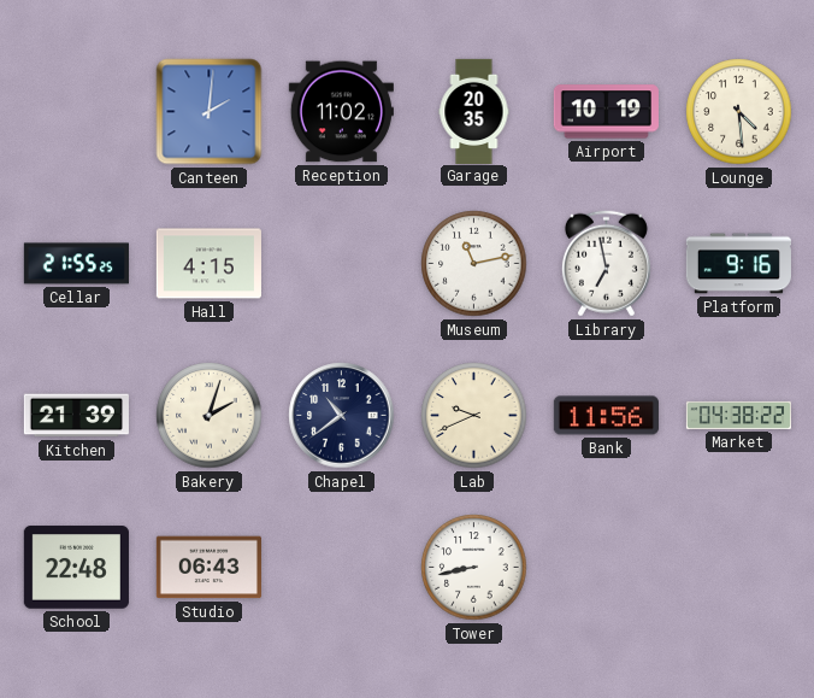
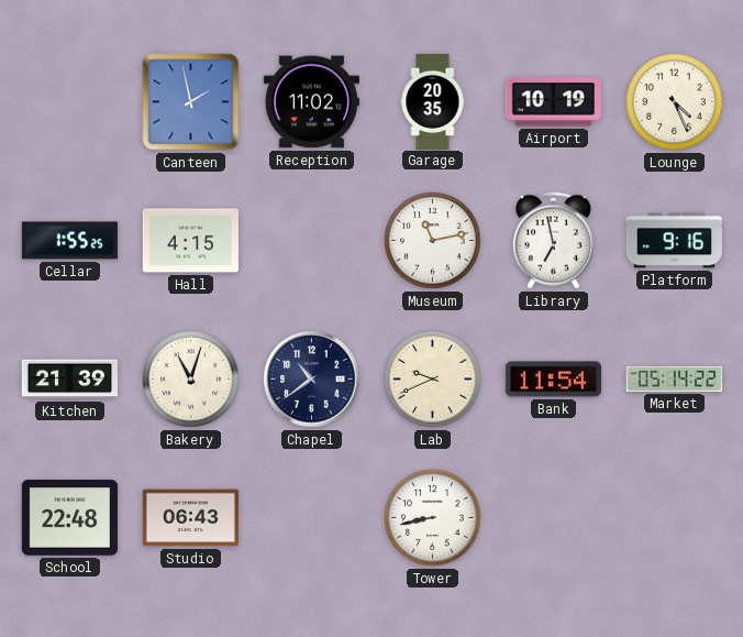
Canteen: 2:01 -> 1:58 (191, 102)
Lounge: 4:29 -> 4:26 (675, 102)
Cellar: 21:55 -> 1:55 (69, 241)
Bakery: 2:03 -> 11:03 (191, 380)
Bank: 11:56 -> 11:54 (553, 380)
Market: 04:38 -> 05:14 (674, 378)
